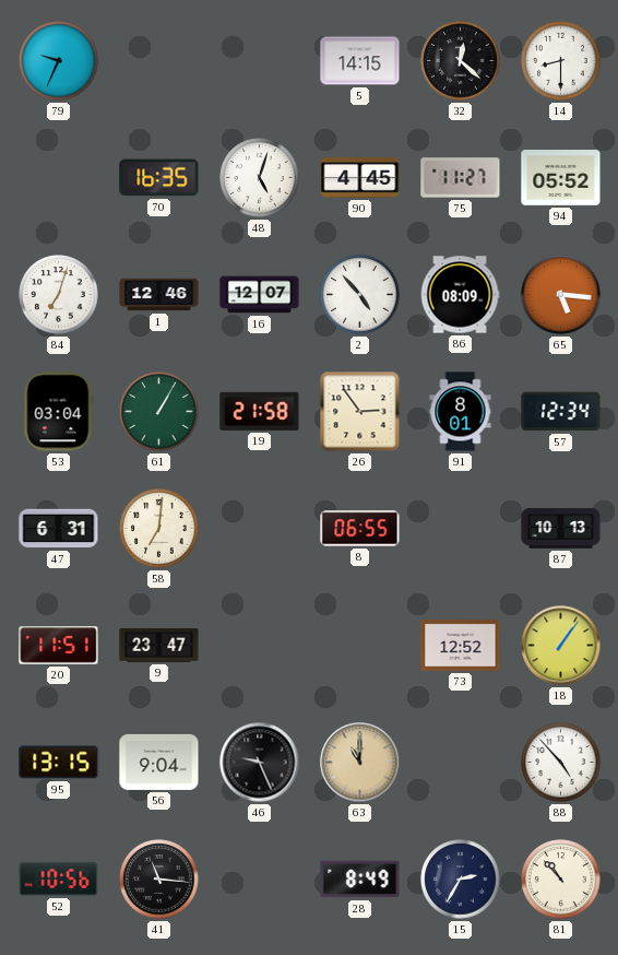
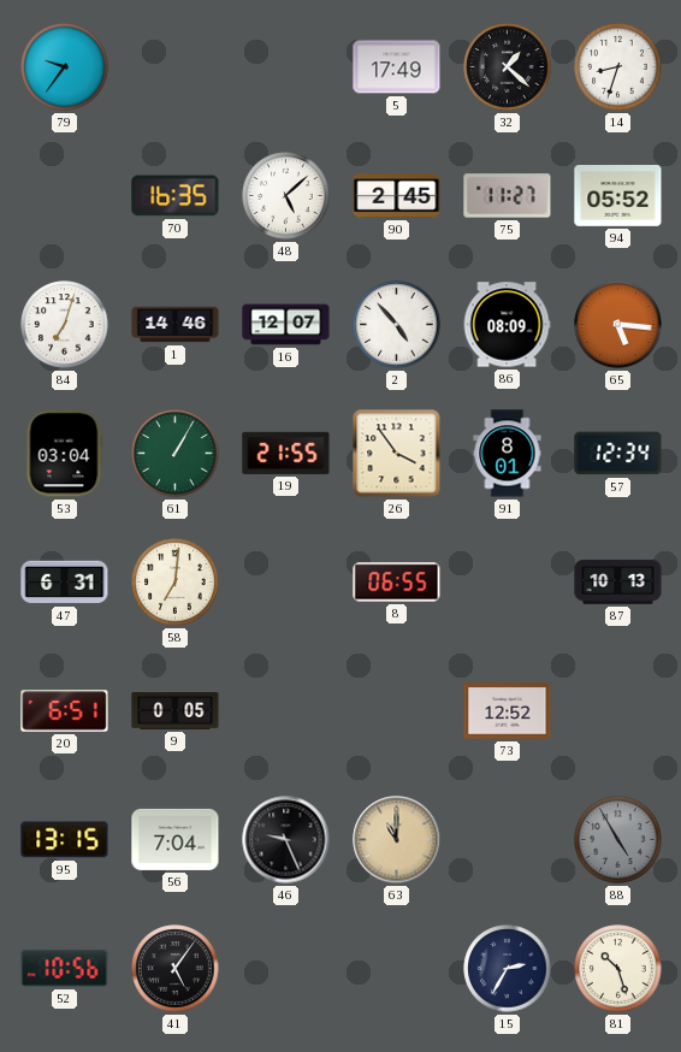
79: 9:34 -> 9:36 (65, 67)
5: 14:15 -> 17:49 (397, 67)
32: 12:22 -> 1:22 (508, 67)
14: 8:30 -> 8:33 (618, 67)
48: 5:03 -> 5:08 (286, 196)
90: 4:45 -> 2:45 (397, 196)
1: 12:46 -> 14:46 (176, 325)
19: 21:58 -> 21:55 (286, 453)
26: 2:54 -> 3:54 (397, 454)
20: 11:51 -> 6:51 (65, 711)
9: 23:47 -> 0:05 (176, 711)
18: 1:06 -> none (561, 646)
56: 9:04 -> 7:04 (176, 839)
88: 4:53 -> 4:55 (618, 840)
88 dial: white -> grey (618, 840)
41: 11:16 -> 5:06 (176, 969)
28: 8:49 -> none (360, 880)
81: 10:53 -> 10:27 (618, 969)
